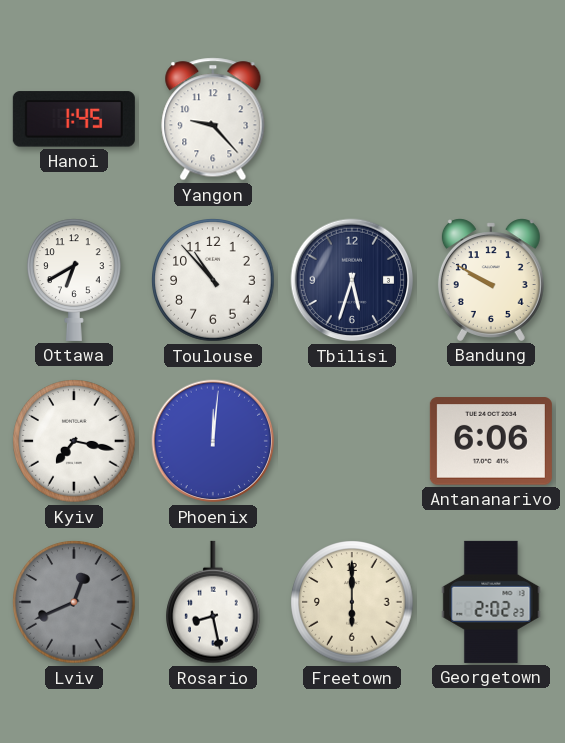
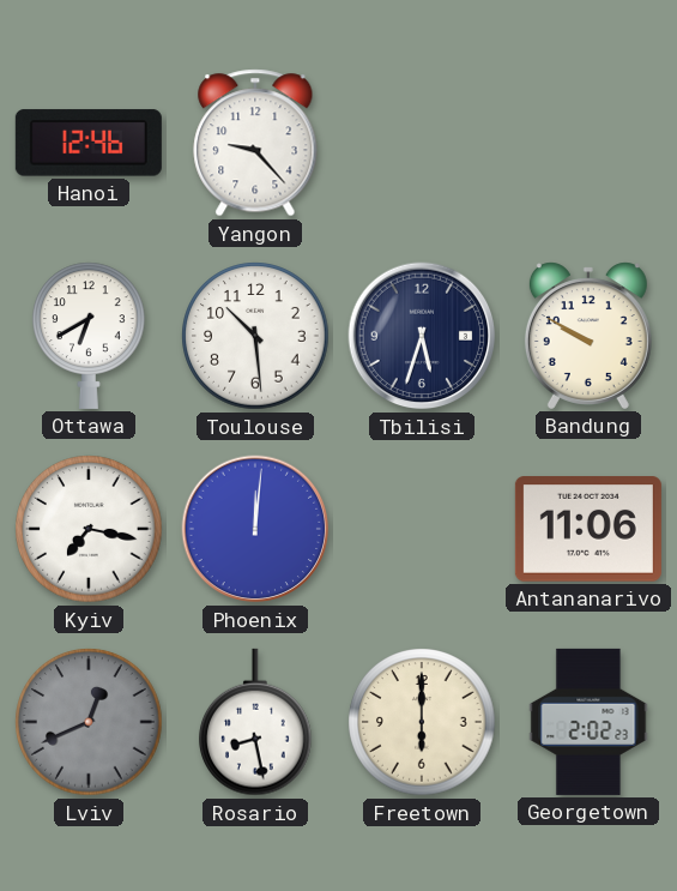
Hanoi: 1:45 -> 12:46 (89, 143)
Toulouse: 10:53 -> 10:29 (255, 336)
Antananarivo: 6:06 -> 11:06 (588, 529)
